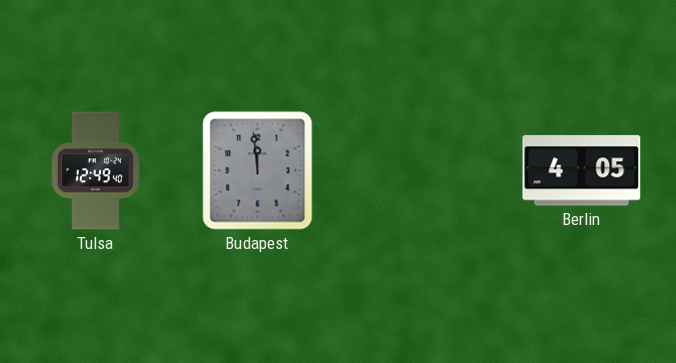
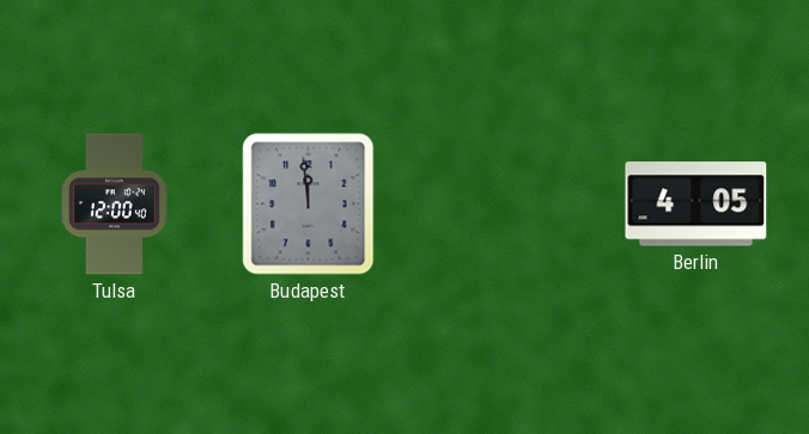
Tulsa: 12:49 -> 12:00 (115, 204)
